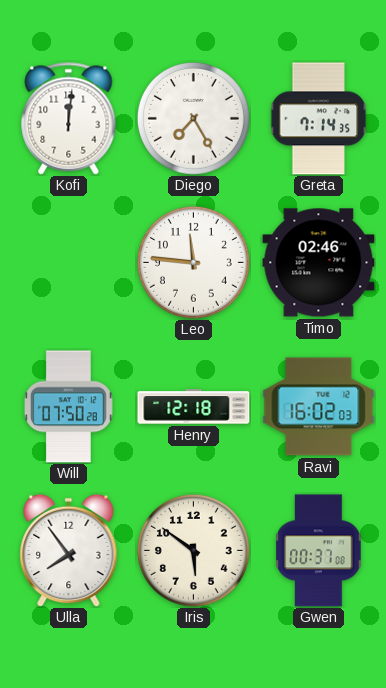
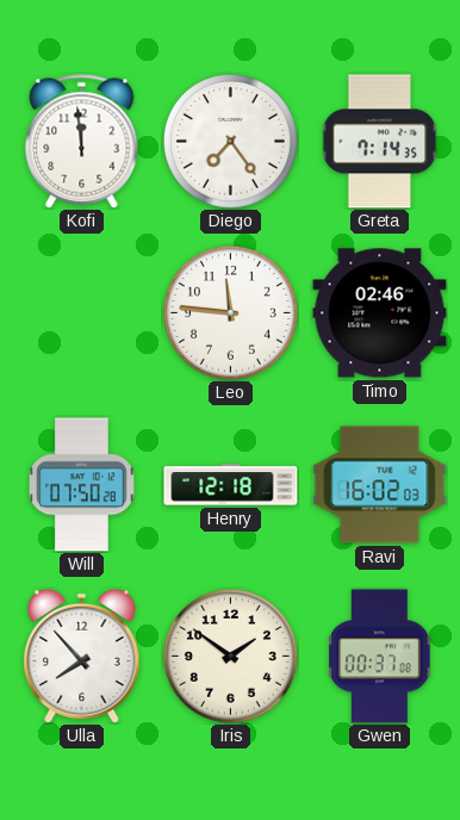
Kofi: 12:01 -> 11:59 (82, 142)
Diego: 7:25 -> 7:24 (230, 141)
Ulla: 7:54 -> 7:53 (82, 656)
Iris: 5:51 -> 1:51 (230, 656)
